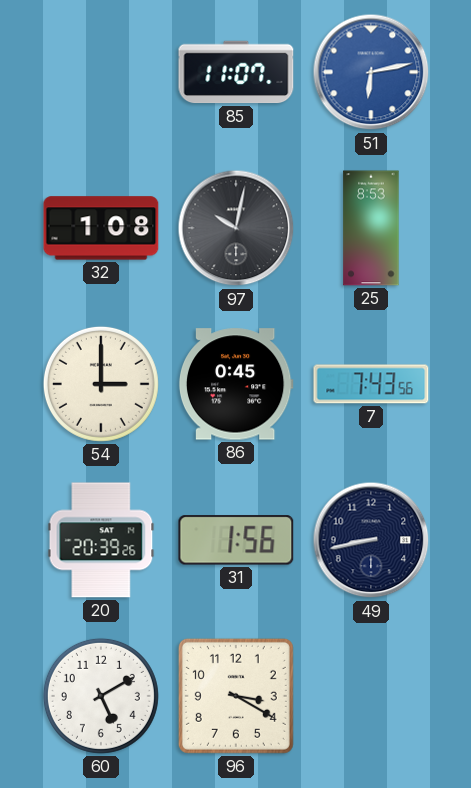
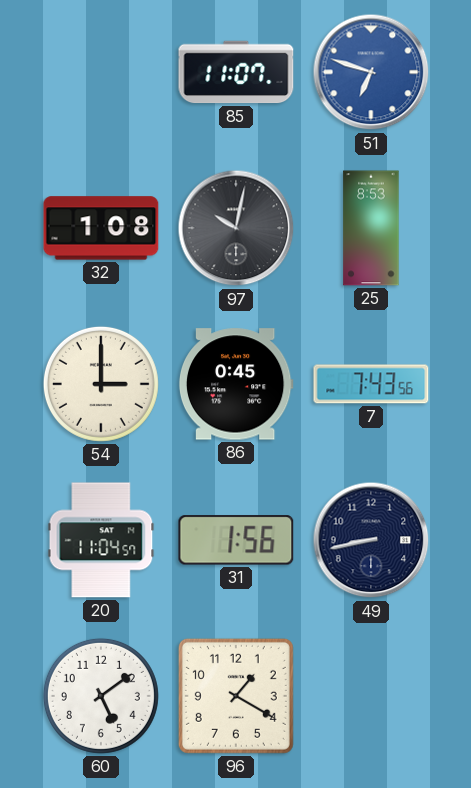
51: 6:13 -> 6:48 (371, 72)
20: 20:39 -> 11:04 (101, 540)
60: 5:10 -> 5:09 (101, 696)
96: 3:20 -> 1:20 (236, 696)
